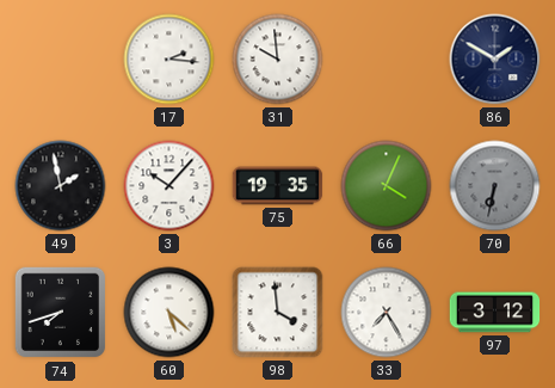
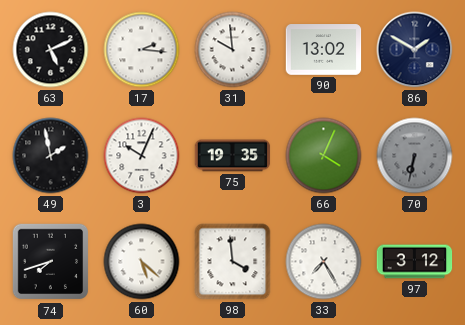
63: none -> 5:11 (51, 50)
90: none -> 13:02 (324, 50)
3: 10:07 -> 10:04 (142, 156)
